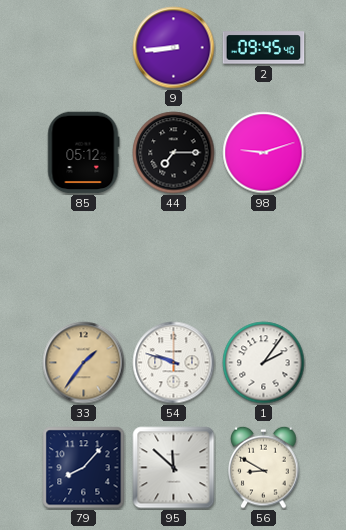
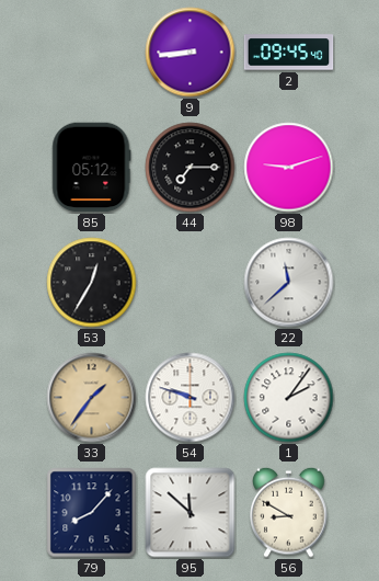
53: none -> 12:35 (92, 283)
22: none -> 11:38 (289, 283)
